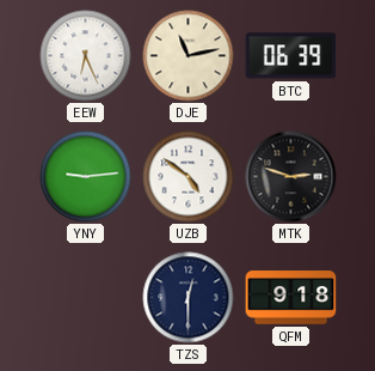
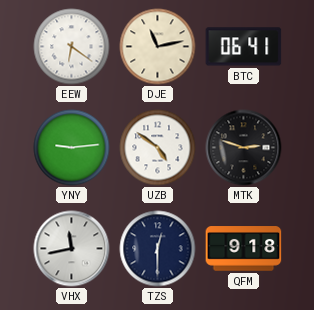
EEW: 6:26 -> 6:21 (72, 47)
BTC: 06:39 -> 06:41 (244, 47)
VHX: none -> 11:43 (72, 249)
